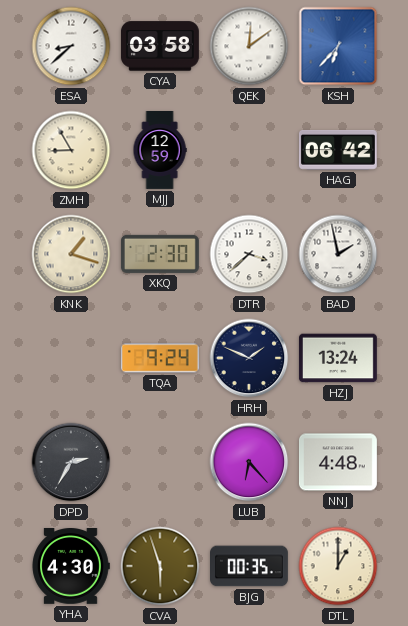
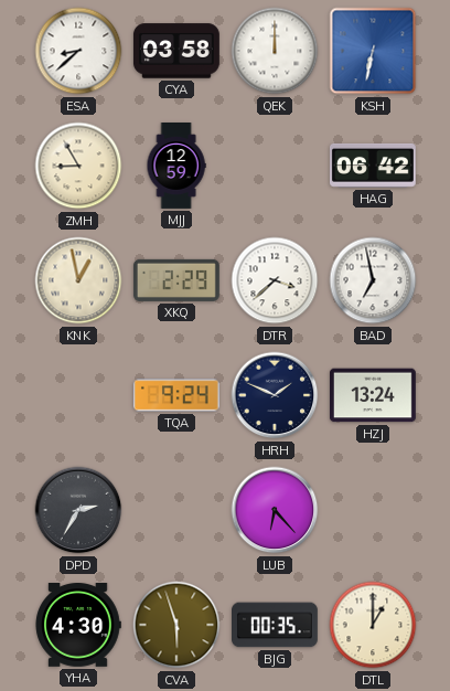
QEK: 12:09 -> 12:00 (275, 51)
KSH: 6:37 -> 6:32 (373, 51)
KNK: 1:18 -> 12:58 (78, 280)
XKQ: 2:30 -> 2:29 (176, 280)
BAD: 1:58 -> 6:58 (373, 280)
NNJ: 4:48 -> none (338, 462)
